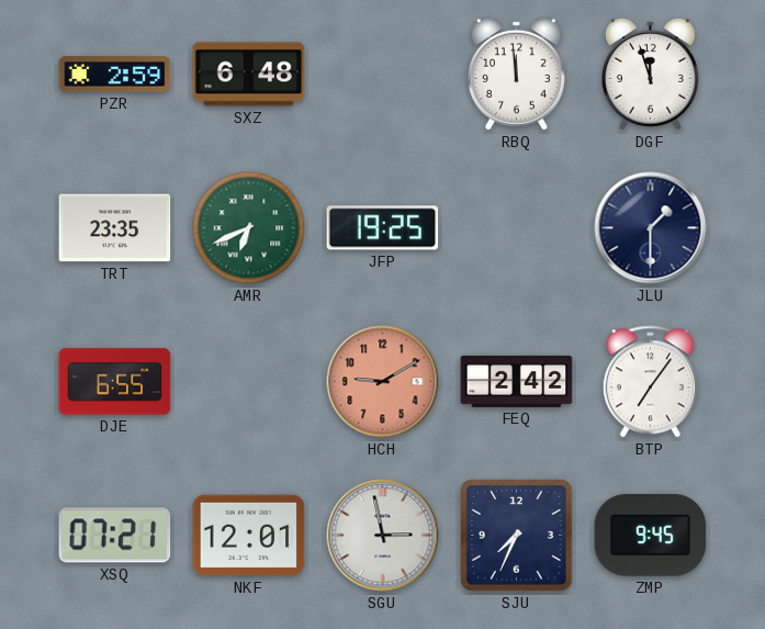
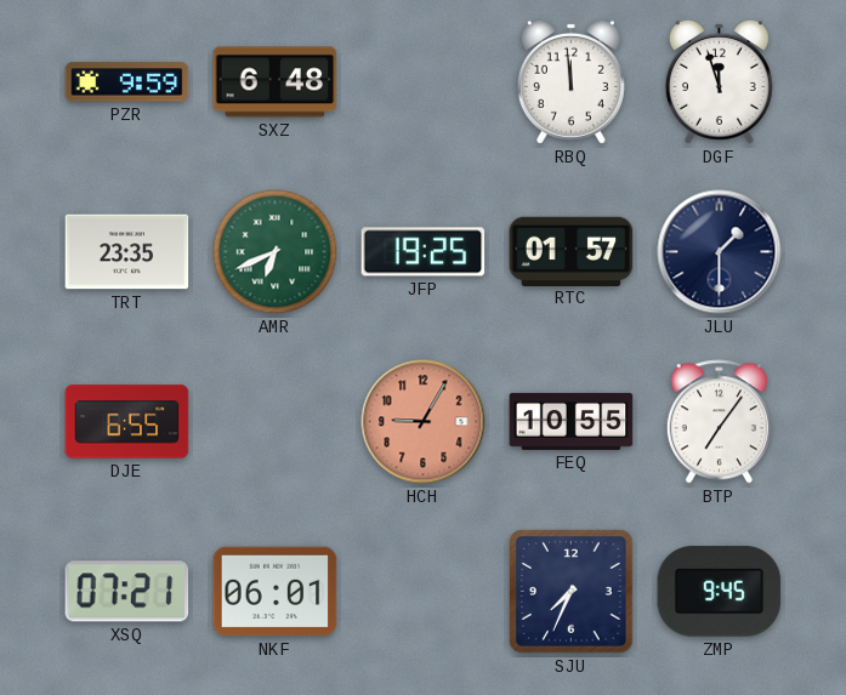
PZR: 2:59 -> 9:59 (127, 82)
RTC: none -> 01:57 (572, 251)
HCH: 9:10 -> 9:05 (424, 422)
FEQ: 2:42 -> 10:55 (572, 421)
NKF: 12:01 -> 06:01 (276, 592)
SGU: 2:58 -> none (383, 536)
